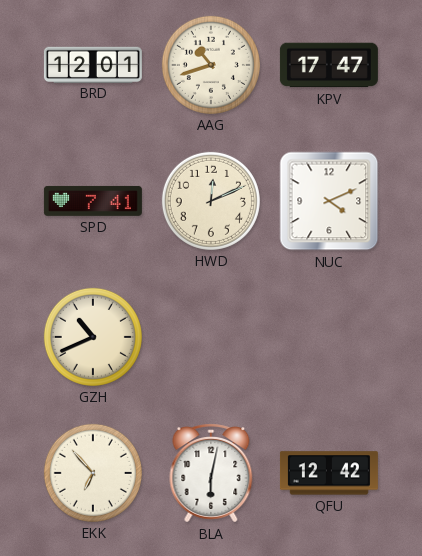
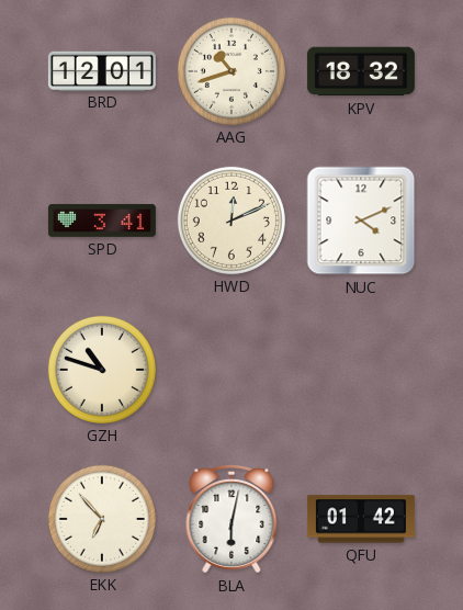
KPV: 17:47 -> 18:32 (361, 71)
SPD: 7:41 -> 3:41 (102, 221)
GZH: 10:41 -> 10:48 (102, 370)
QFU: 12:42 -> 01:42 (361, 519)
